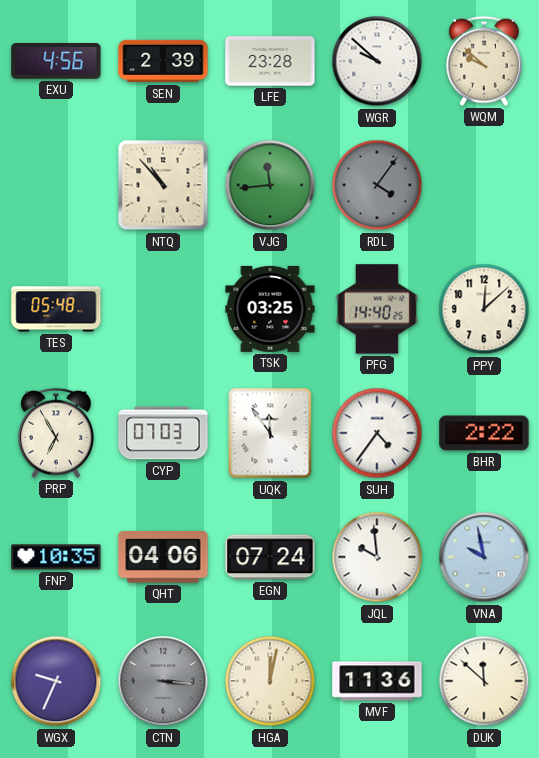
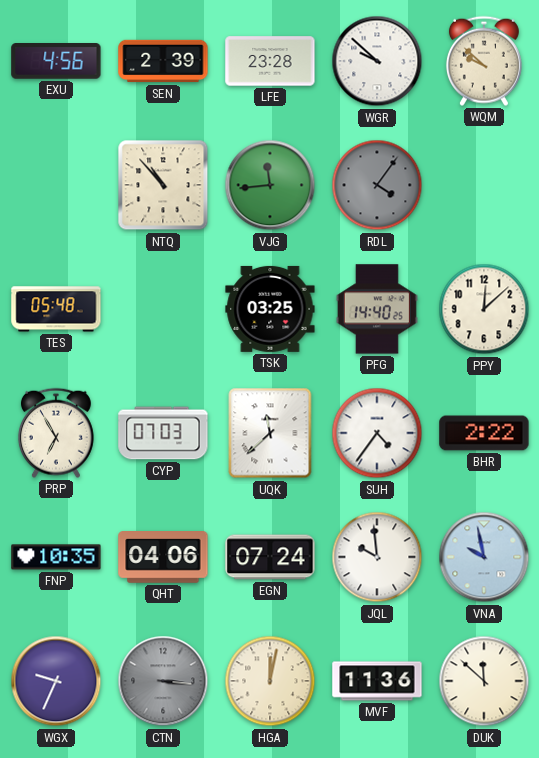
UQK: 11:54 -> 11:38 (270, 433)
